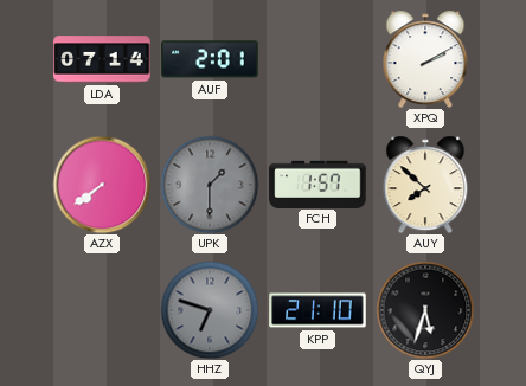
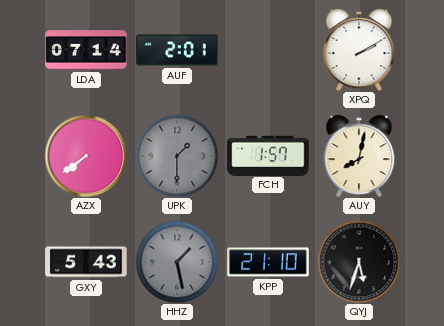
AUY: 7:52 -> 8:02 (359, 156)
GXY: none -> 5:43 (86, 262)
HHZ: 6:48 -> 1:28 (177, 262)
